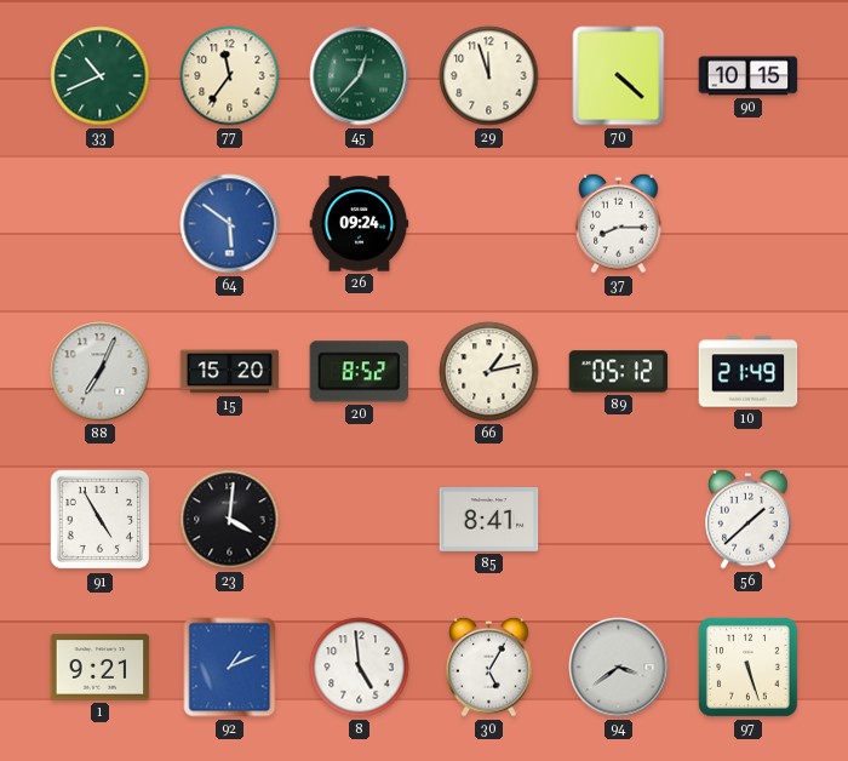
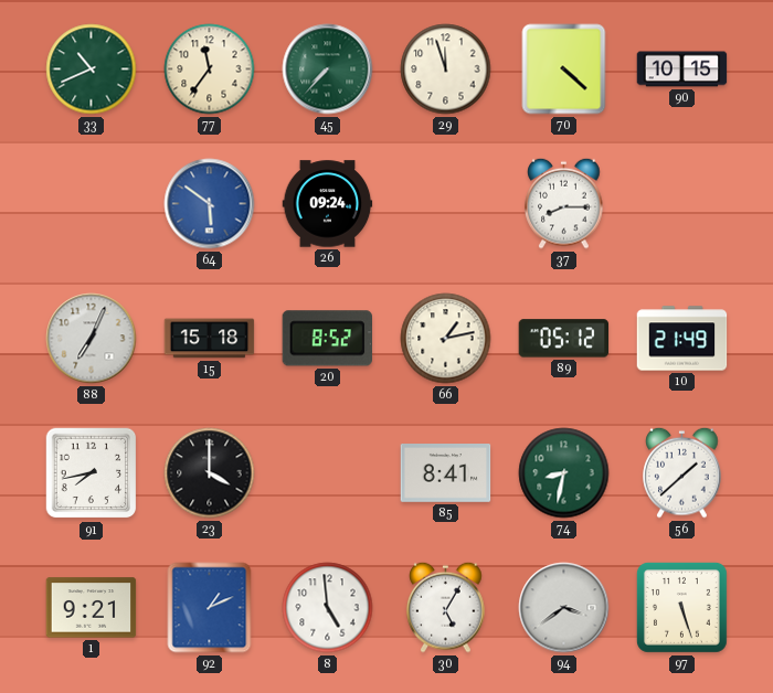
45: 12:37 -> 7:37 (328, 70)
15: 15:20 -> 15:18 (210, 339)
91: 4:55 -> 7:43 (92, 473)
23: 4:01 -> 4:00 (210, 473)
74: none -> 8:32 (564, 473)
